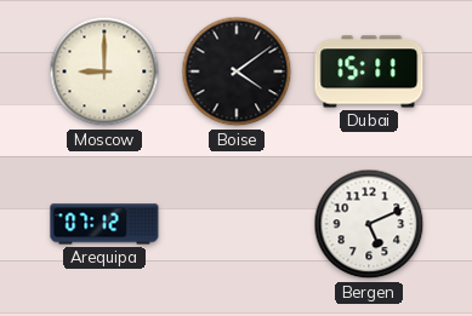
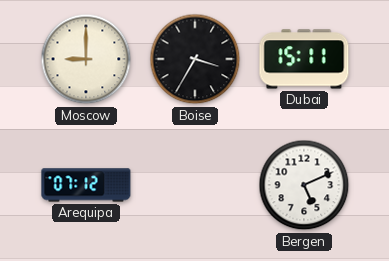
Boise: 4:09 -> 3:35 (195, 59)
